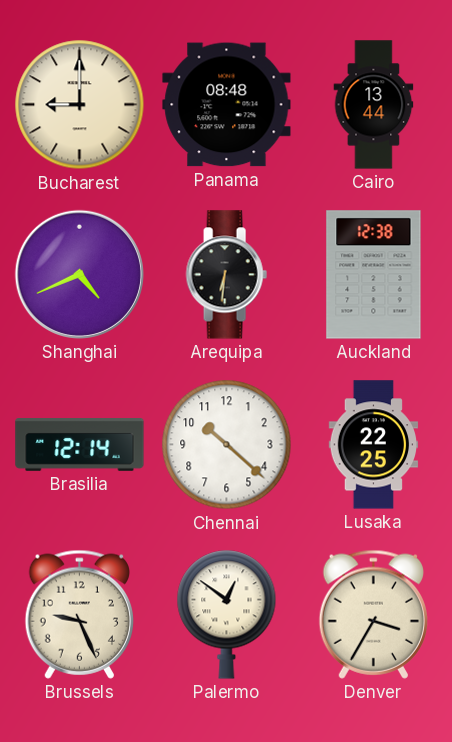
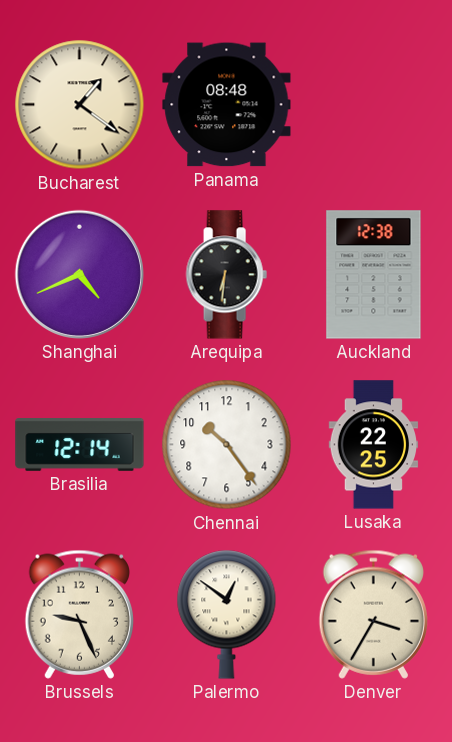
Bucharest: 9:00 -> 1:21 (80, 105)
Cairo: 13:44 -> none (374, 105)
Chennai: 10:22 -> 10:24 (227, 445)
